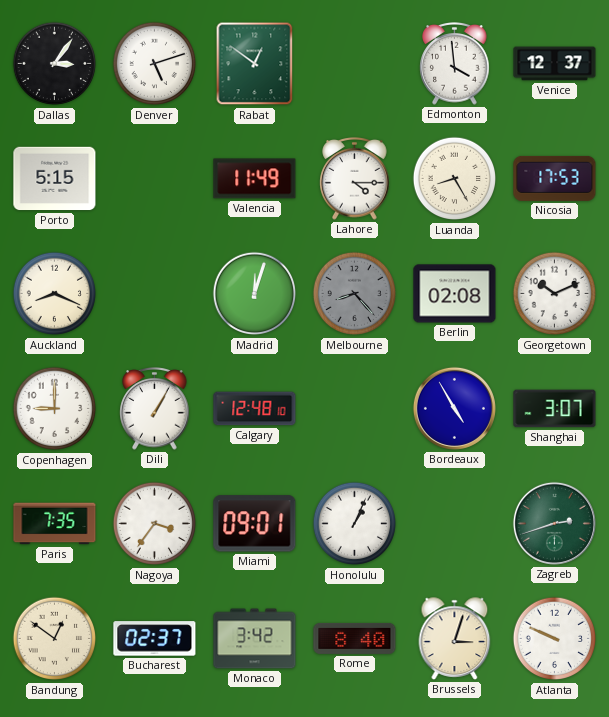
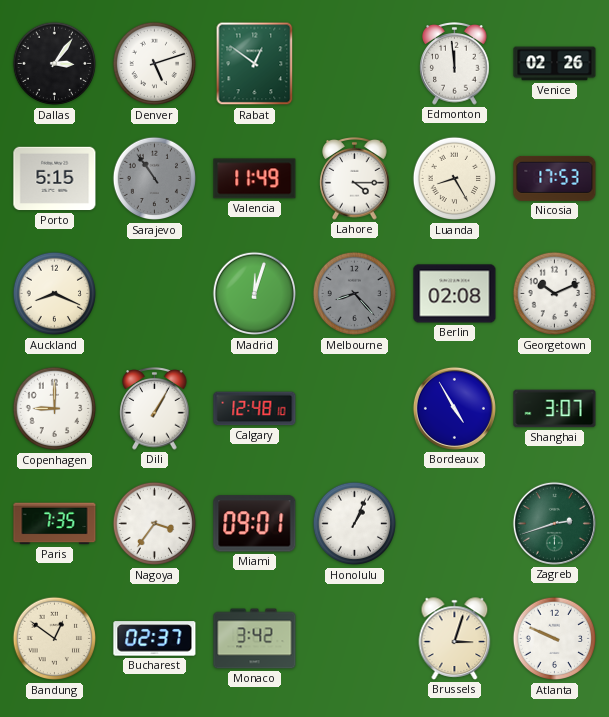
Edmonton: 3:59 -> 11:59 (455, 64)
Venice: 12:37 -> 02:26 (555, 64)
Sarajevo: none -> 10:54 (155, 179)
Rome: 8:40 -> none (355, 638)
